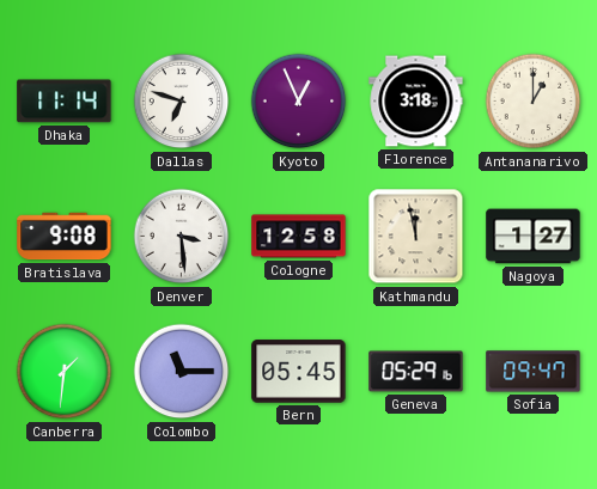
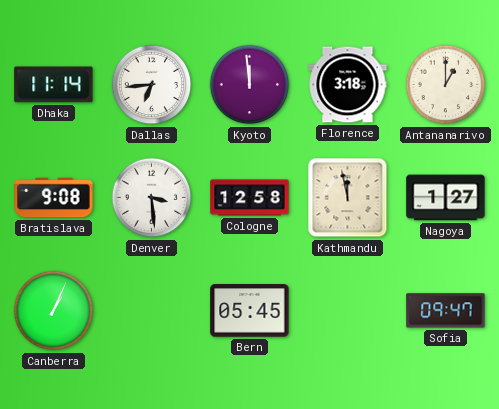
Dallas: 6:48 -> 6:44 (152, 85)
Kyoto: 12:56 -> 11:59 (250, 85)
Canberra: 1:31 -> 1:04 (54, 311)
Colombo: 11:15 -> none (182, 372)
Geneva: 05:29 -> none (416, 372)
